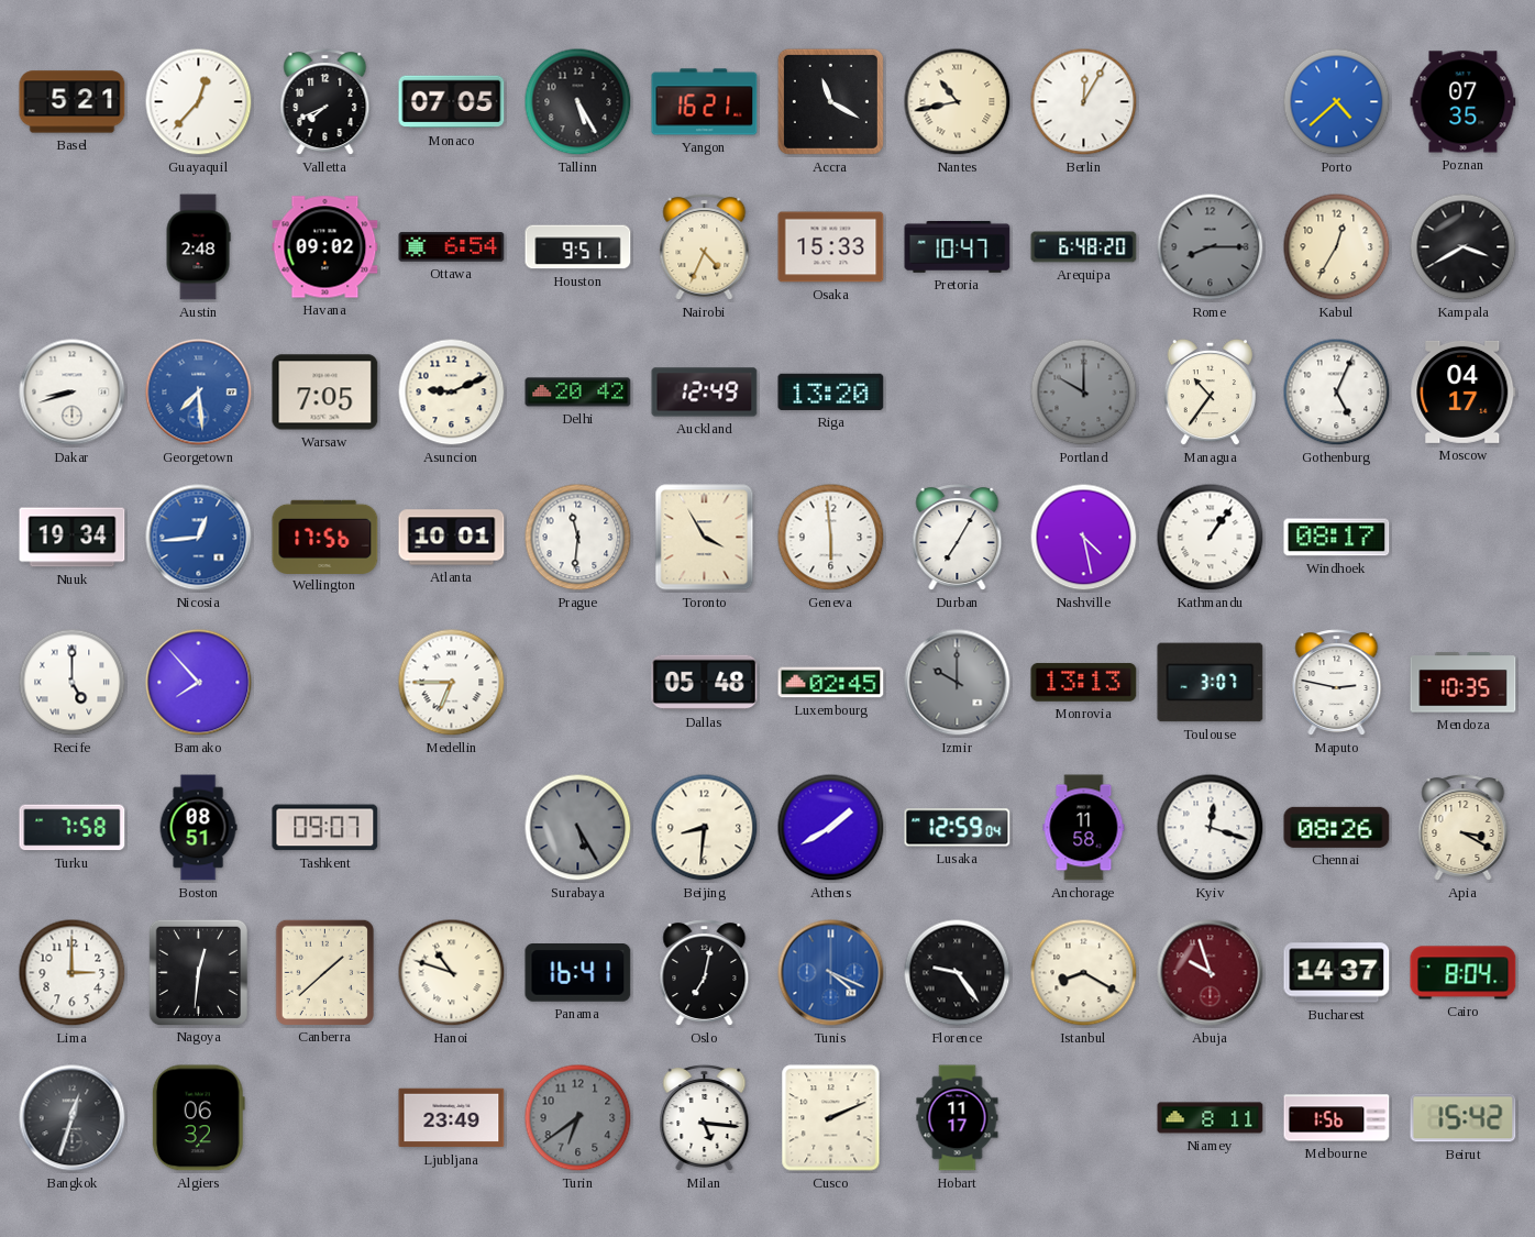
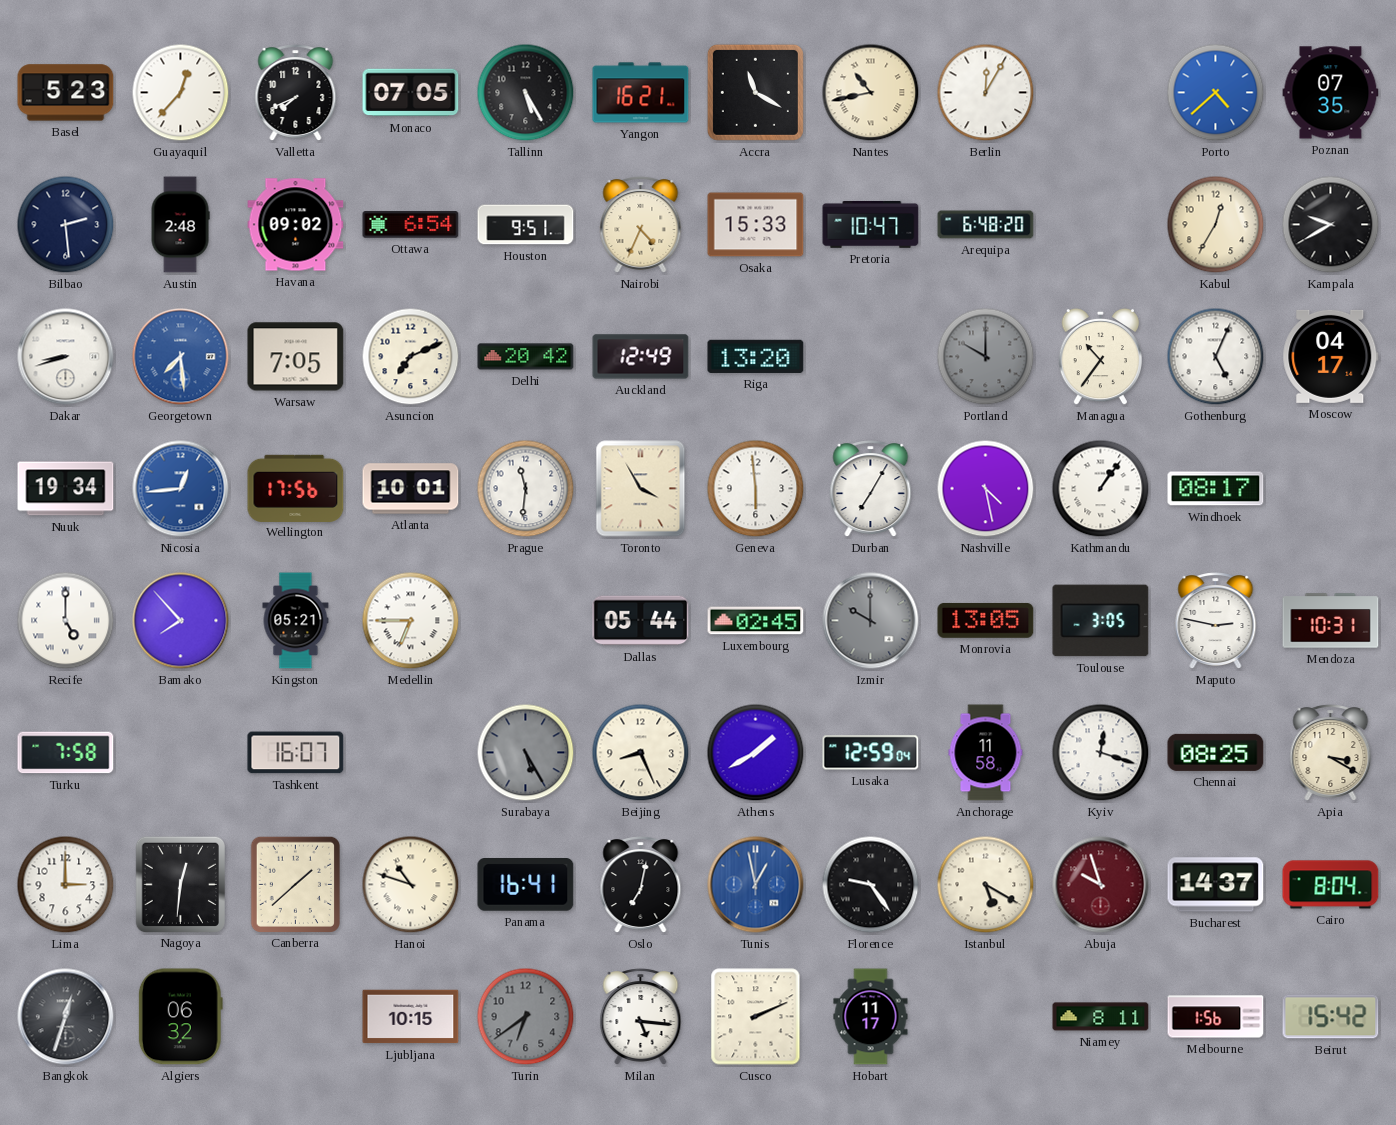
Basel: 5:21 -> 5:23 (66, 93)
Bilbao: none -> 2:29 (66, 225)
Rome: 8:15 -> none (1211, 247)
Kampala: 3:40 -> 9:40 (1331, 225)
Asuncion: 9:11 -> 7:11 (411, 357)
Kingston: none -> 05:21 (296, 621)
Dallas: 05:48 -> 05:44 (641, 621)
Monrovia: 13:13 -> 13:05 (986, 620)
Toulouse: 3:07 -> 3:05 (1101, 621)
Mendoza: 10:35 -> 10:31 (1331, 621)
Boston: 08:51 -> none (198, 828)
Tashkent: 09:07 -> 16:07 (296, 753)
Beijing: 8:31 -> 8:26 (641, 753)
Chennai: 08:26 -> 08:25 (1216, 752)
Tunis: 4:19 -> 12:58 (756, 885)
Istanbul: 8:20 -> 5:20 (986, 885)
Ljubljana: 23:49 -> 10:15 (411, 1017)
